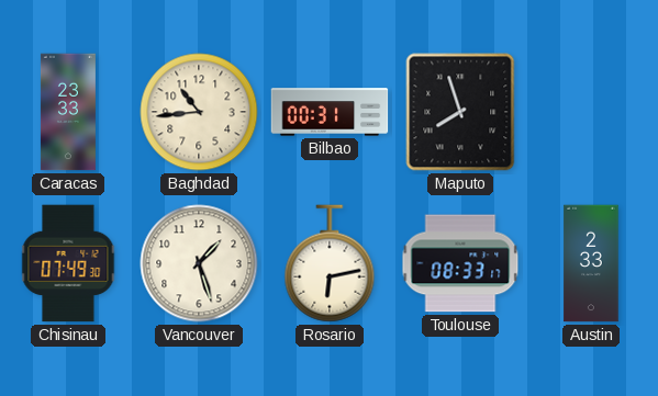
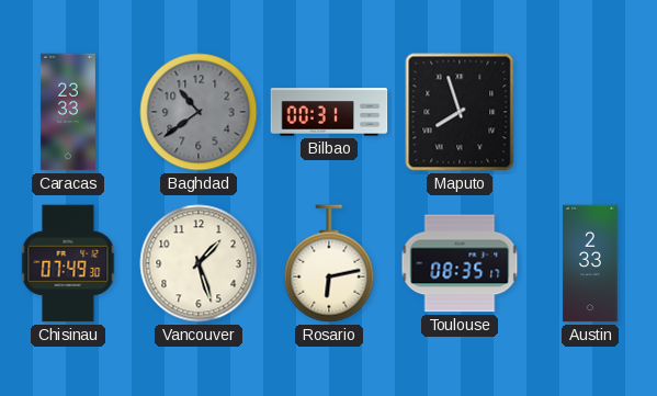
Baghdad: 10:44 -> 10:39 (199, 112)
Baghdad dial: cream -> grey (199, 112)
Toulouse: 08:33 -> 08:35 (460, 263)
